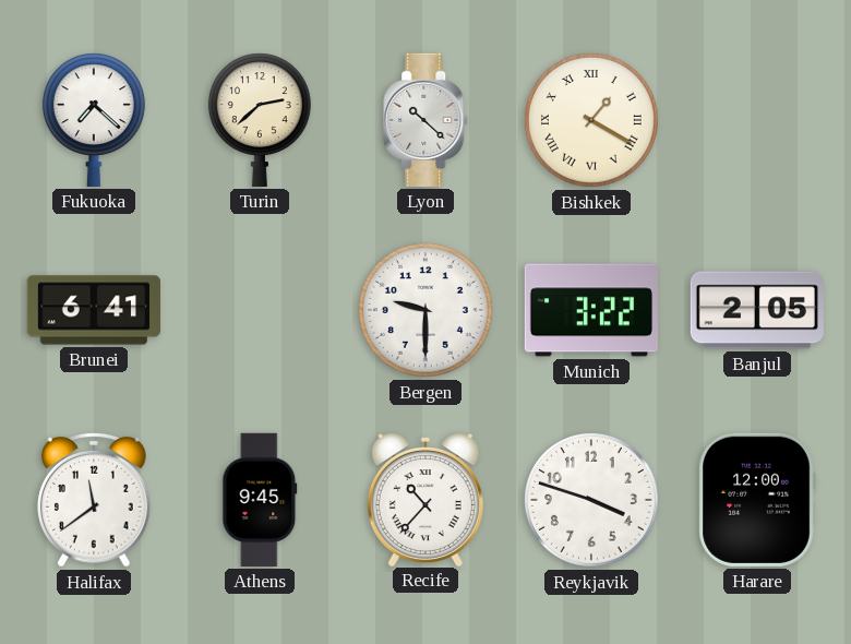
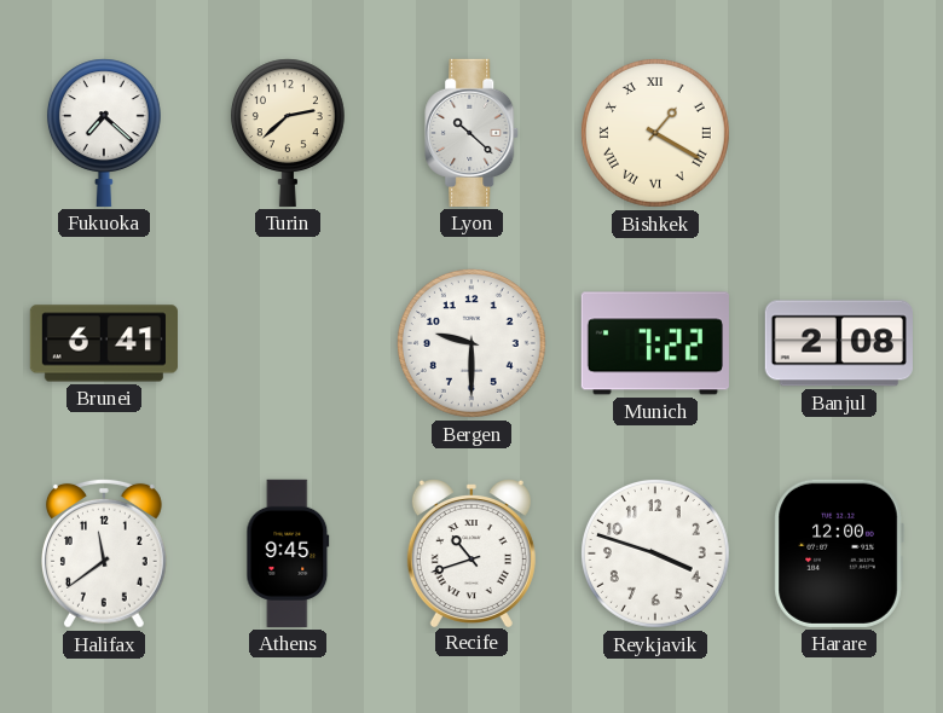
Munich: 3:22 -> 7:22 (655, 343)
Banjul: 2:05 -> 2:08 (839, 343)
Recife: 10:37 -> 10:42 (471, 553)
